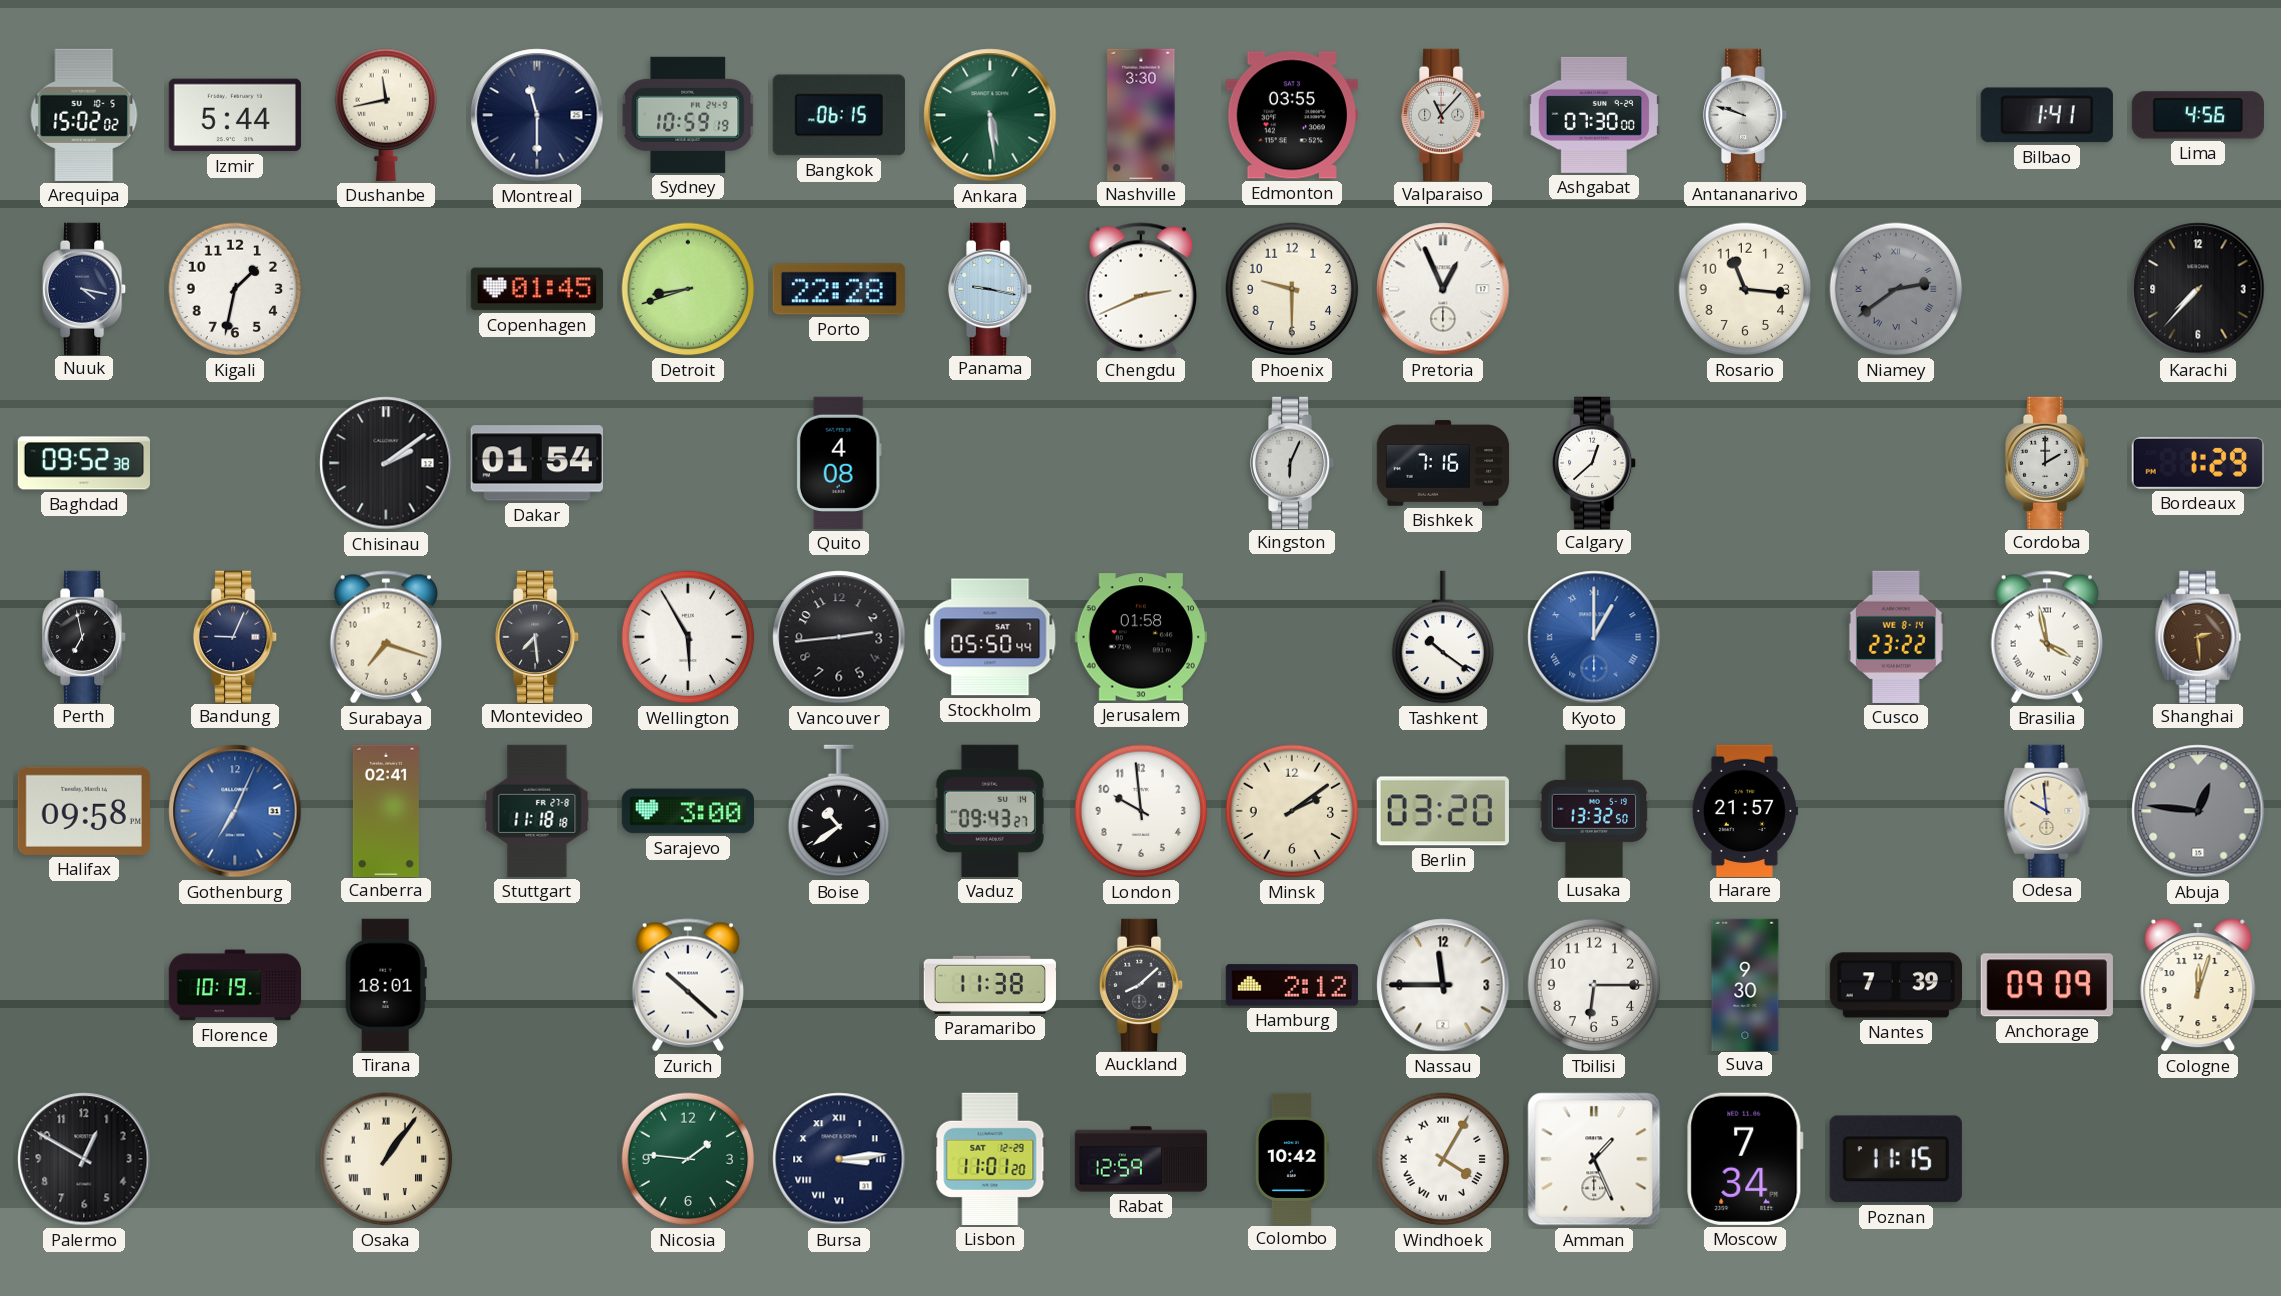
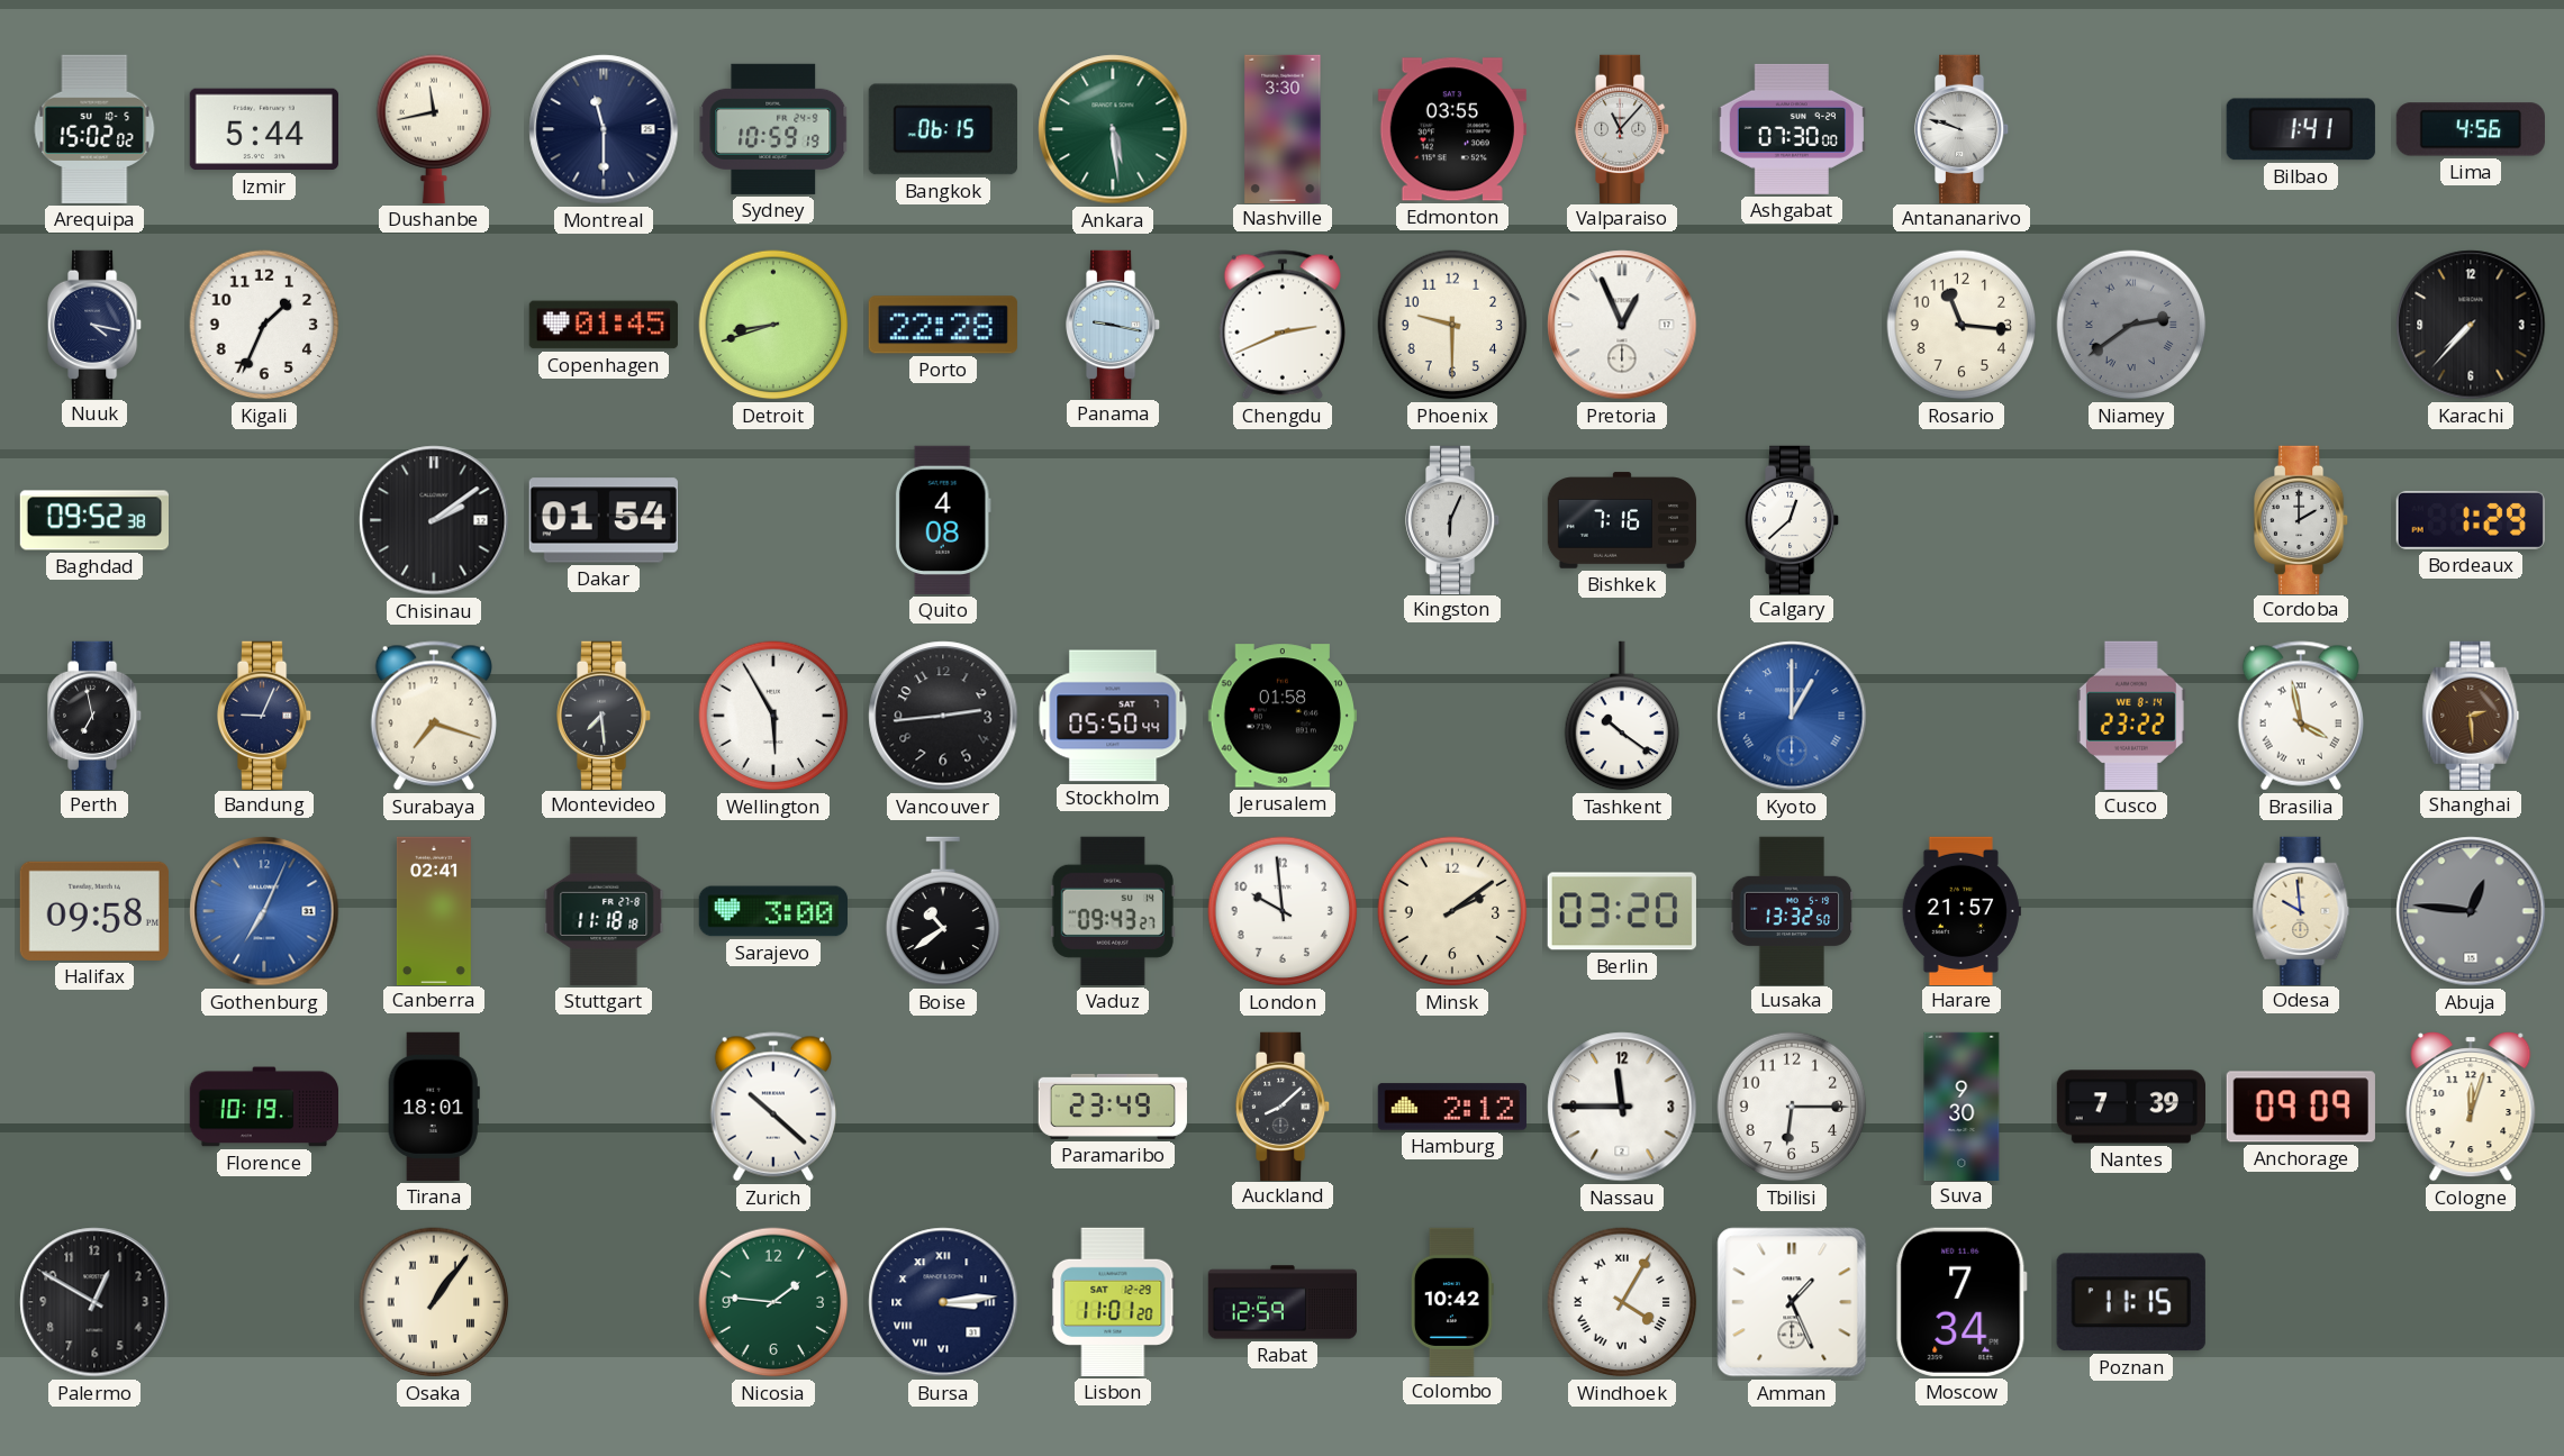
Kigali: 1:32 -> 1:34 (264, 325)
Paramaribo: 11:38 -> 23:49 (1113, 1107)
